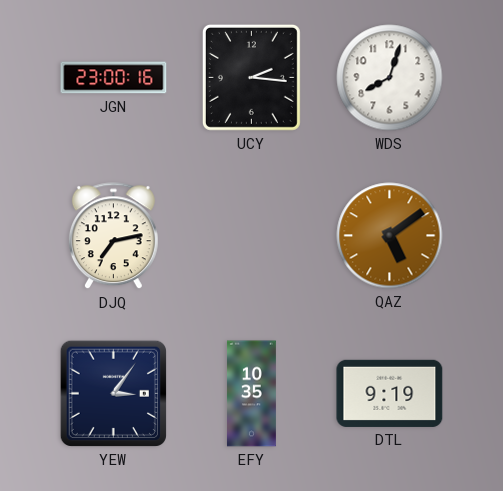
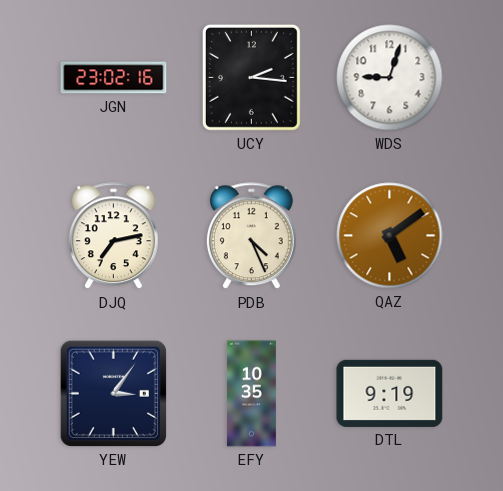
JGN: 23:00 -> 23:02 (114, 78)
WDS: 8:03 -> 9:03 (390, 78)
PDB: none -> 4:26 (251, 236)
